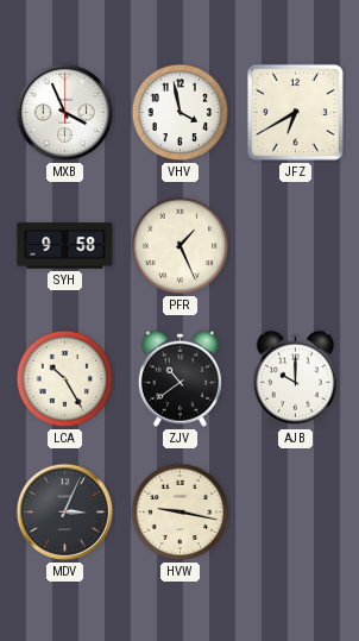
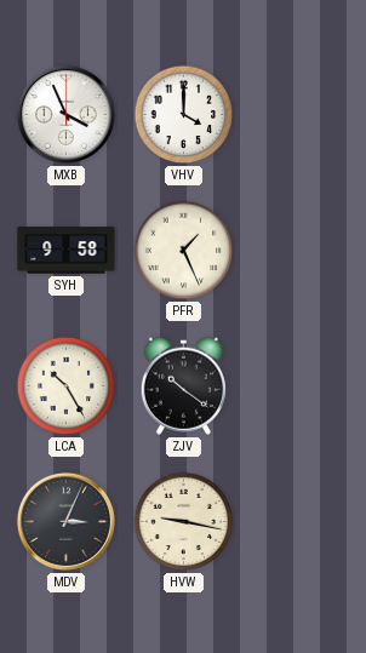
VHV: 3:58 -> 4:00 (184, 115)
JFZ: 6:40 -> none (295, 112)
ZJV: 10:39 -> 10:21 (183, 385)
AJB: 10:00 -> none (295, 378)
